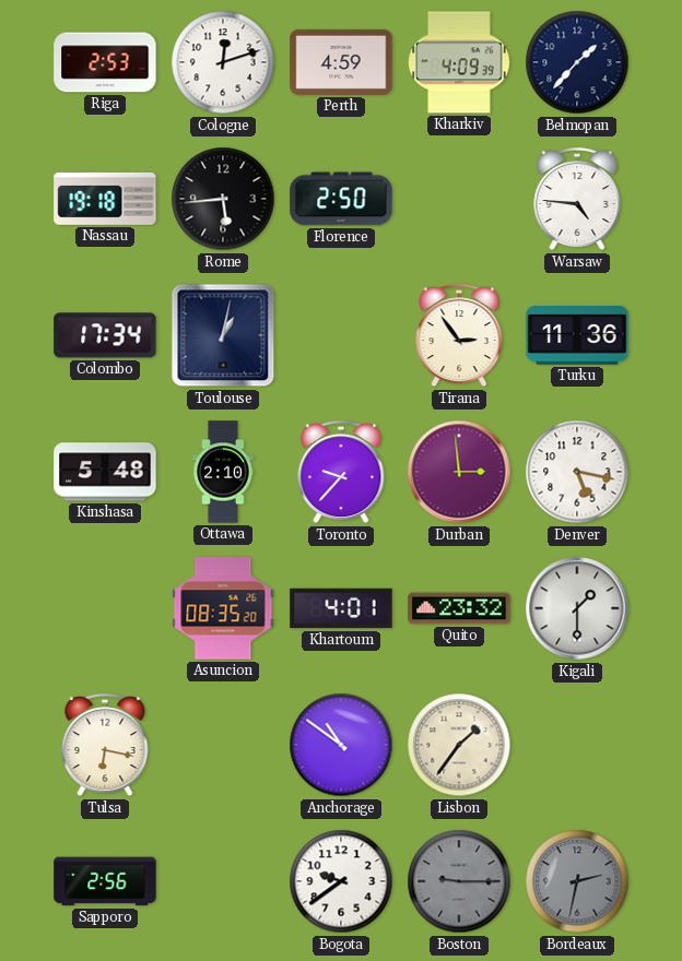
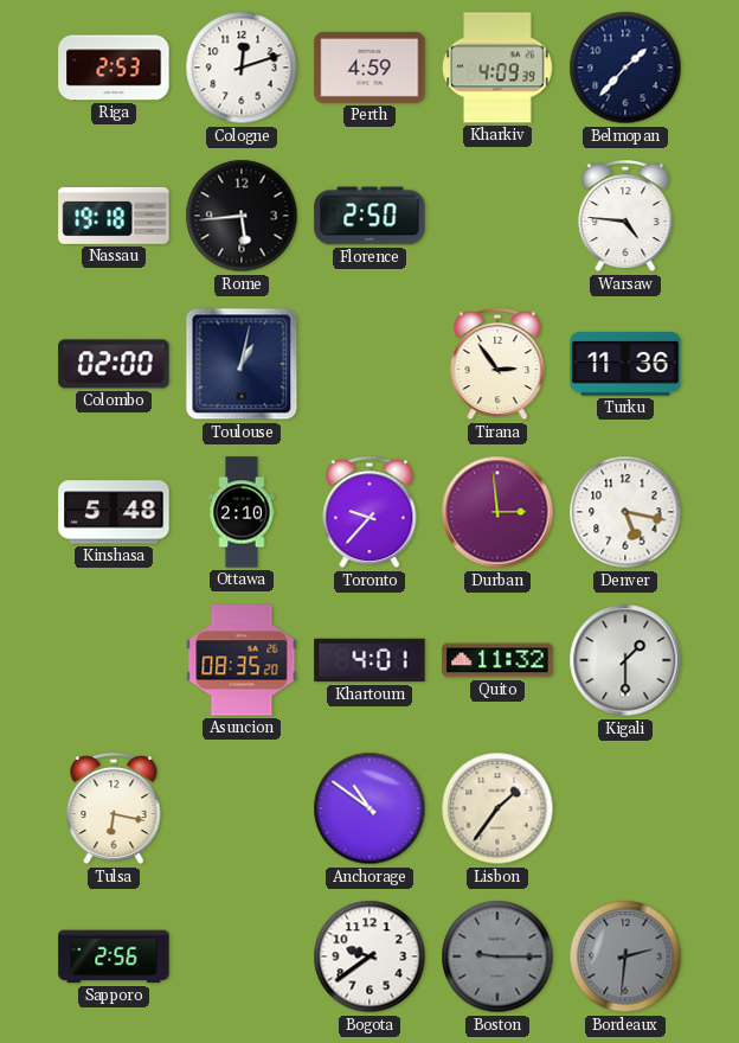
Colombo: 17:34 -> 02:00 (114, 364)
Quito: 23:32 -> 11:32 (497, 660)
Bordeaux: 2:32 -> 2:31 (625, 956)
